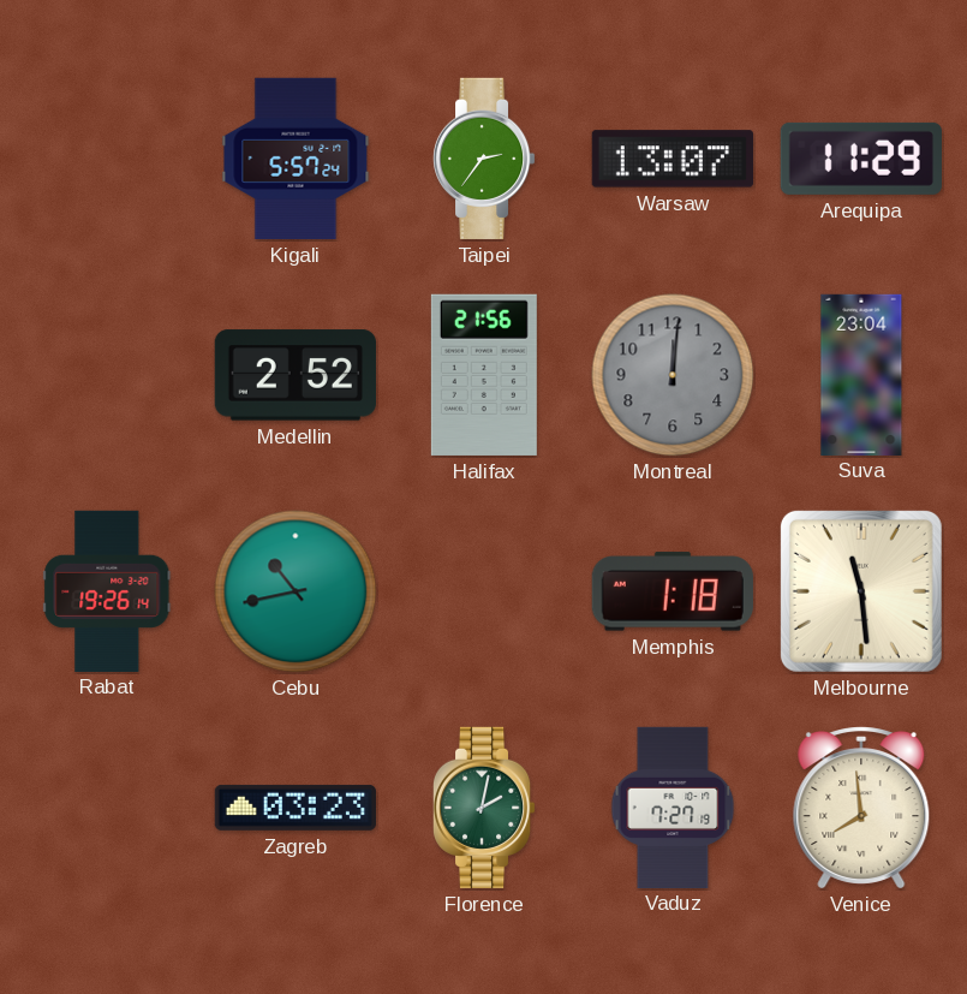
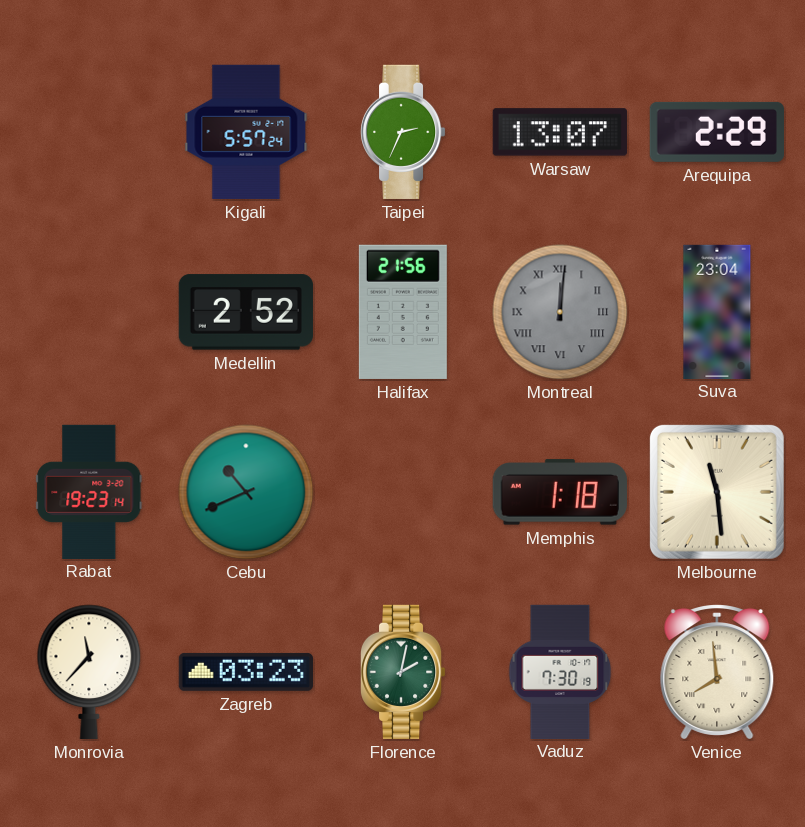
Taipei: 2:36 -> 2:34 (403, 132)
Arequipa: 11:29 -> 2:29 (717, 132)
Montreal numerals: Arabic -> Roman (560, 312)
Rabat: 19:26 -> 19:23 (89, 491)
Cebu: 10:43 -> 10:41 (246, 492)
Monrovia: none -> 11:37 (89, 672)
Vaduz: 7:27 -> 7:30 (560, 671)
